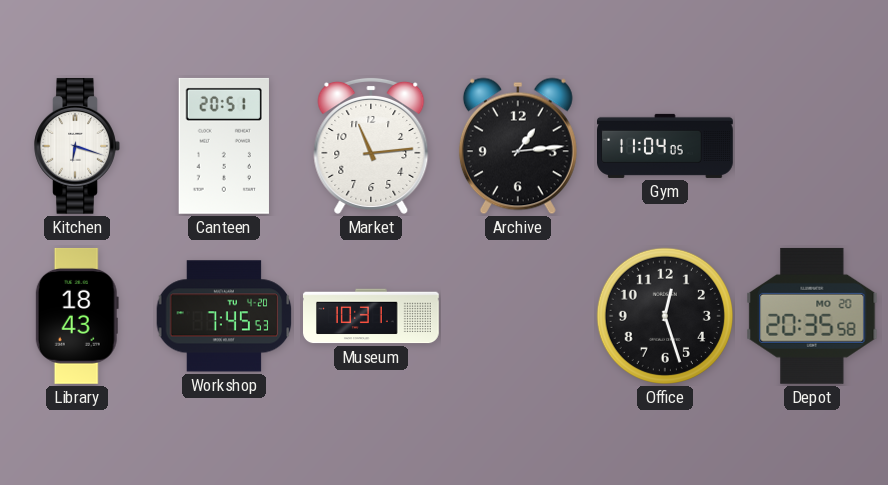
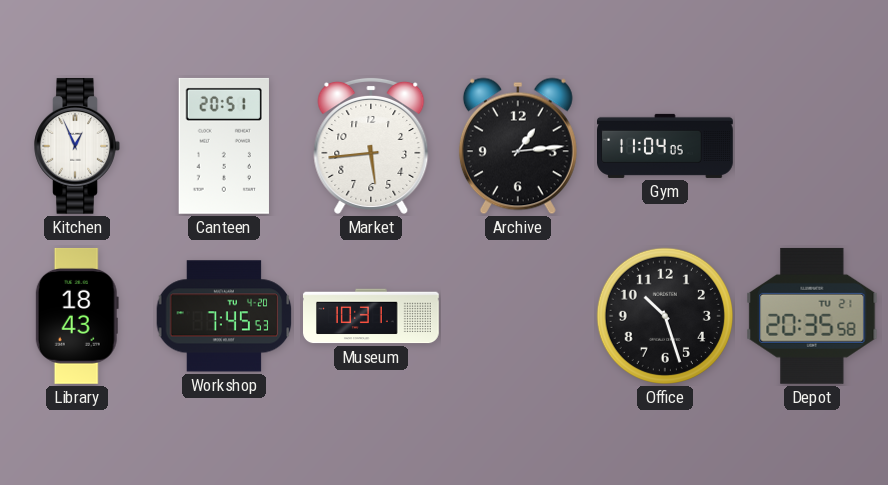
Kitchen: 6:18 -> 12:56 (77, 146)
Market: 11:14 -> 5:44 (371, 145)
Office: 12:27 -> 10:27 (665, 316)
Depot date: MO 20 -> TU 21 (812, 316)
